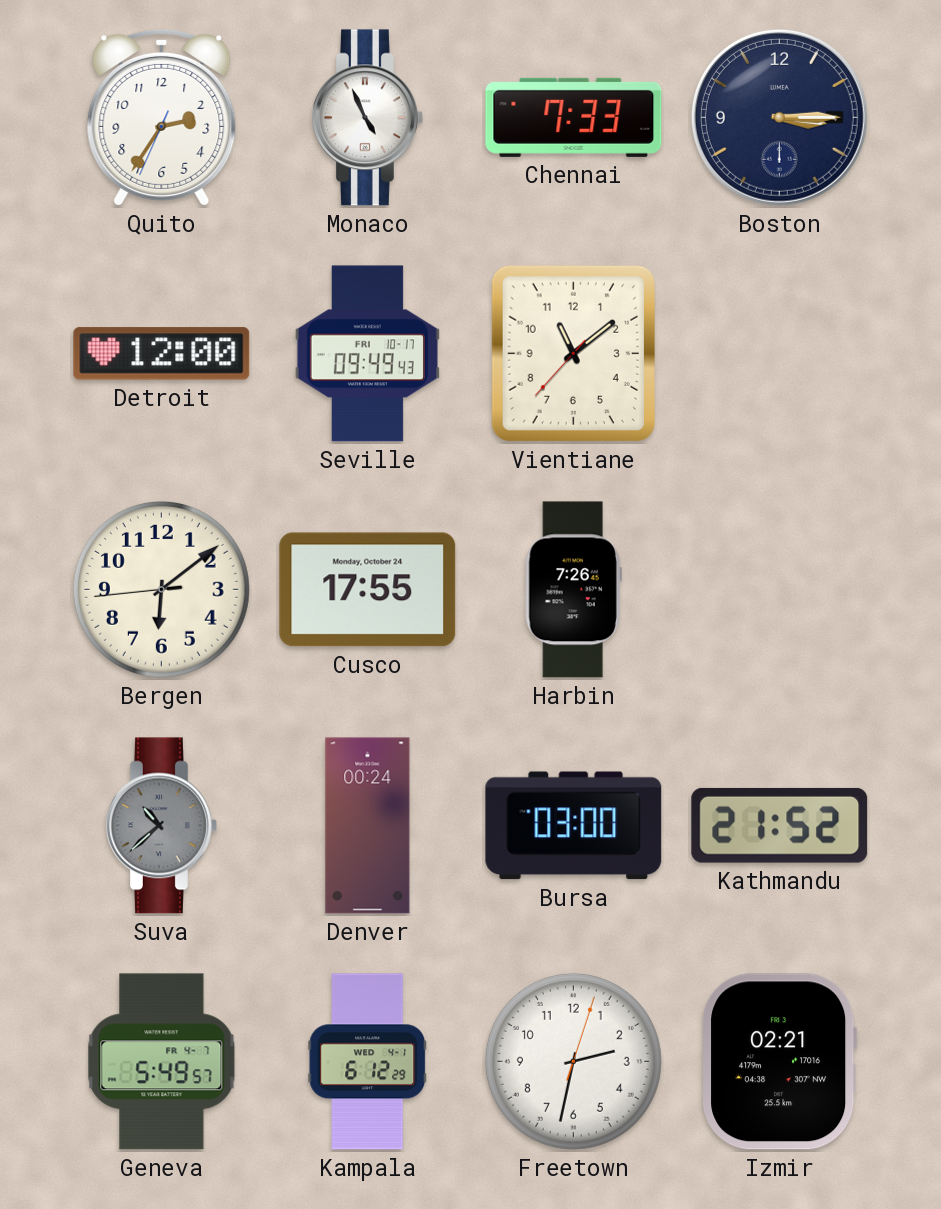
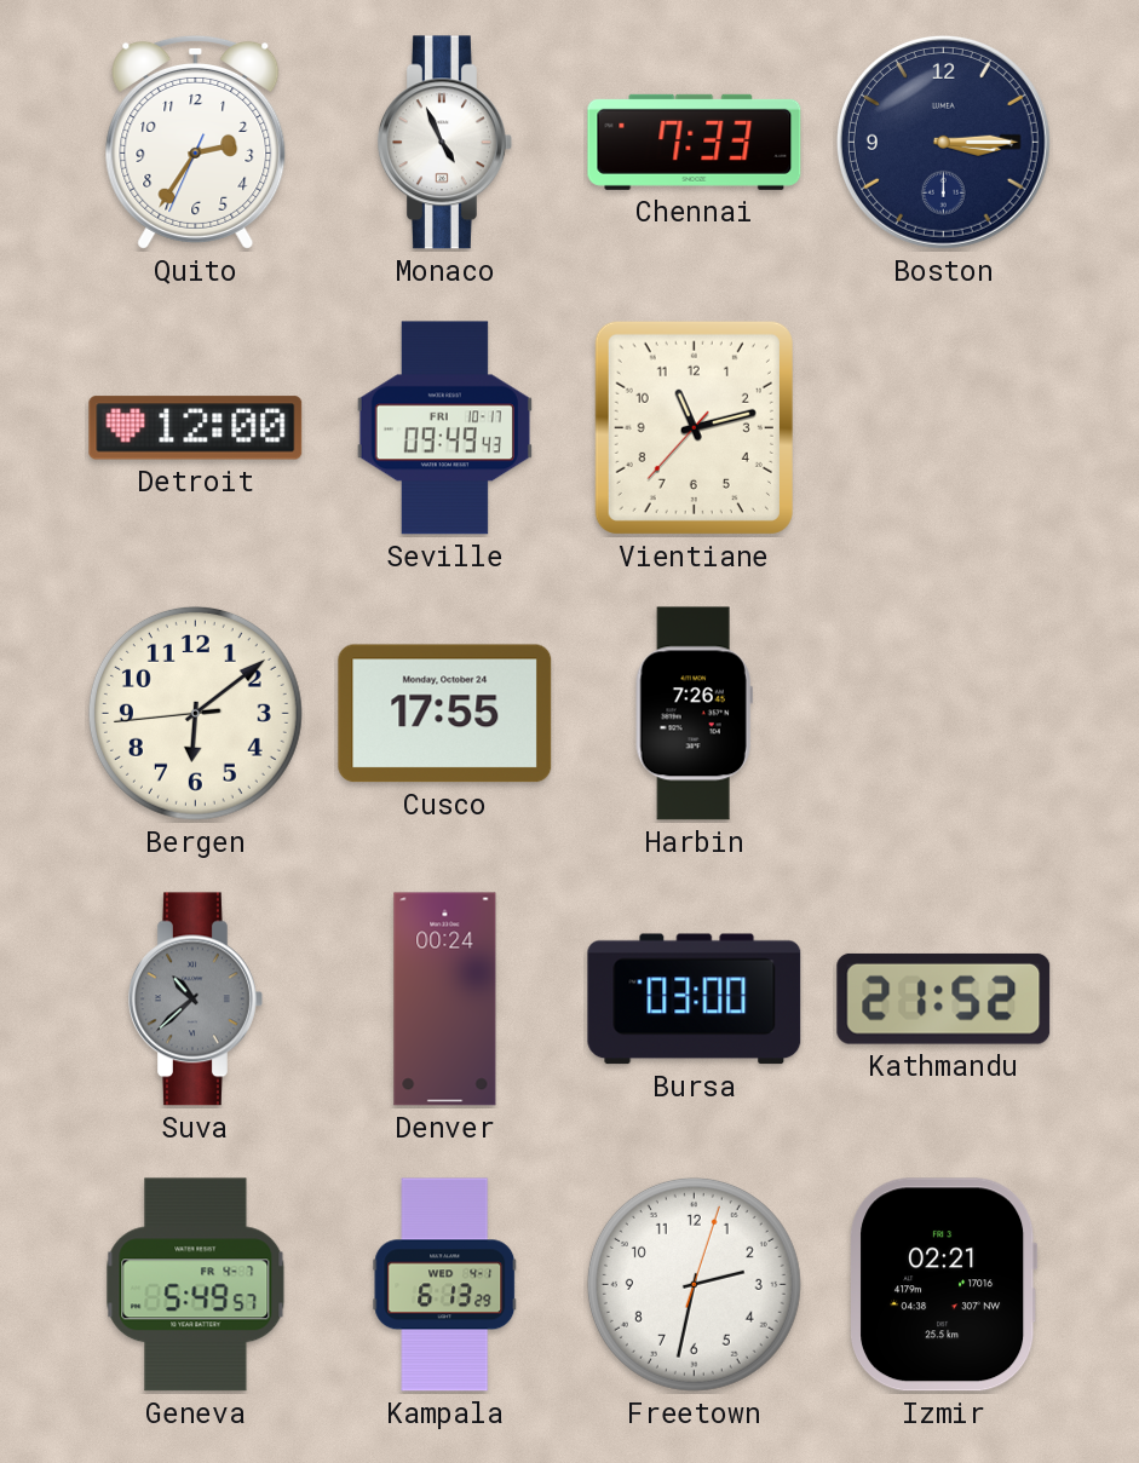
Vientiane: 11:08 -> 11:12 (694, 427)
Kampala: 6:12 -> 6:13 (445, 1285)
